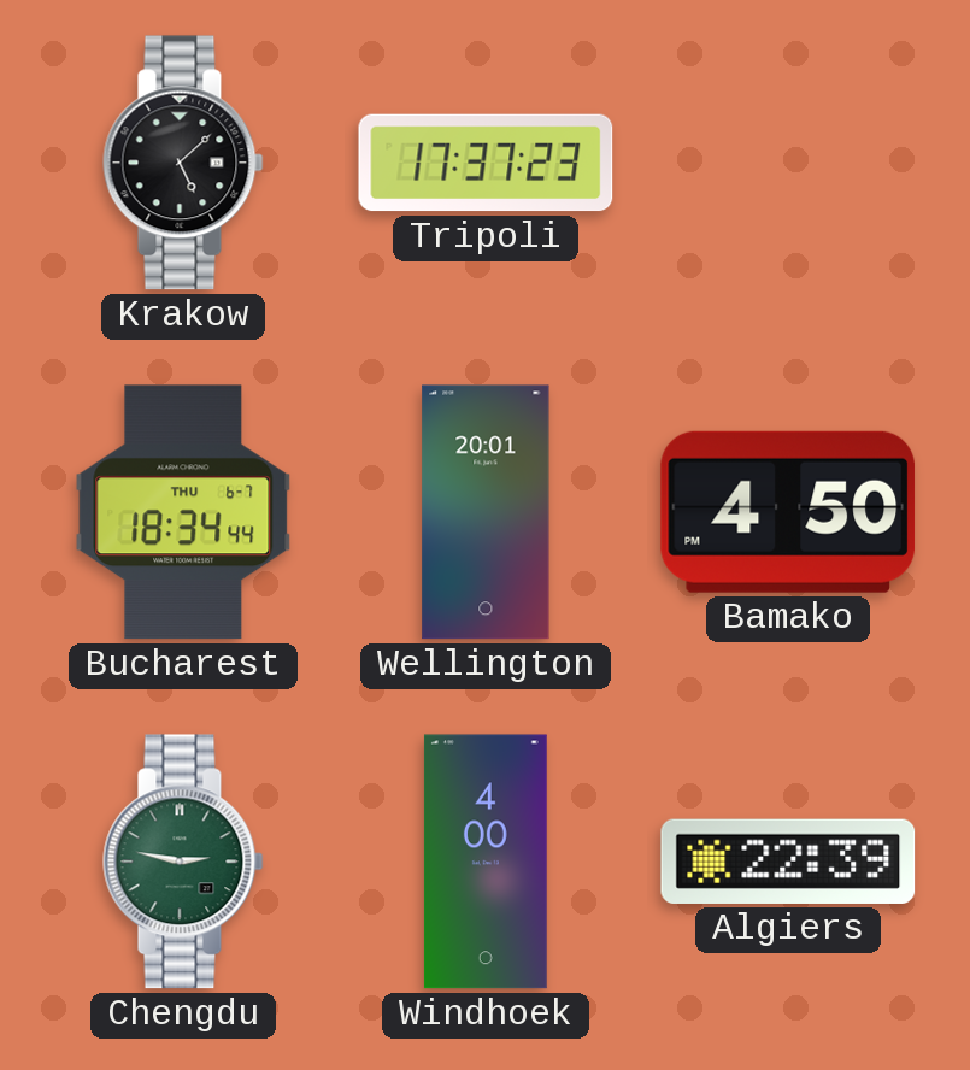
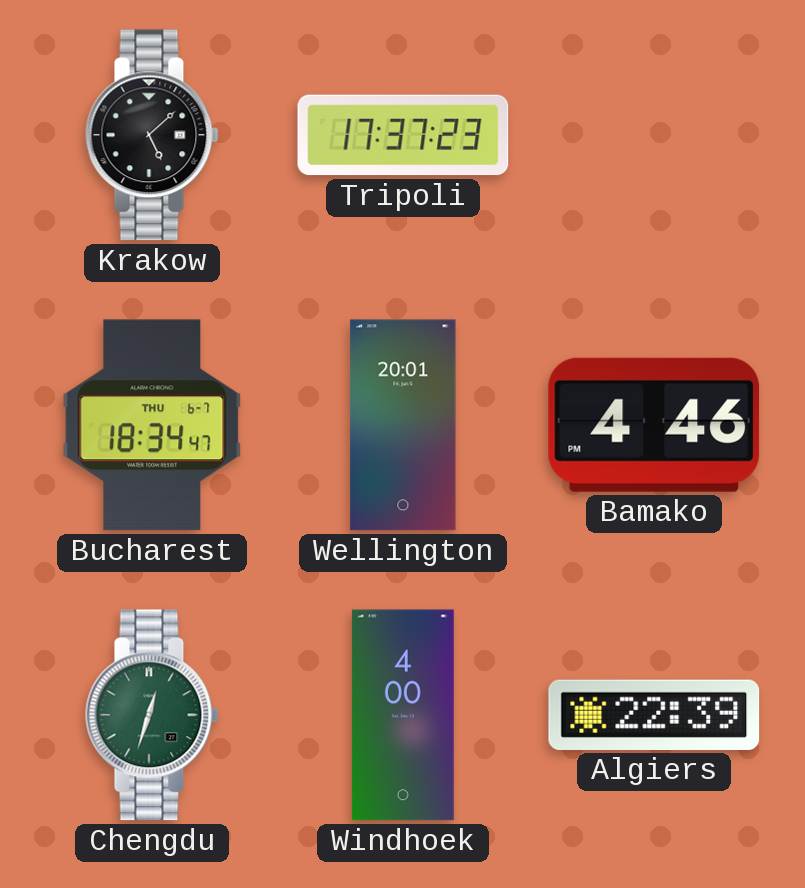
Bucharest: 18:34:44 -> 18:34:47 (152, 425)
Bamako: 4:50 -> 4:46 (654, 425)
Chengdu: 2:47 -> 12:33 (152, 715)
